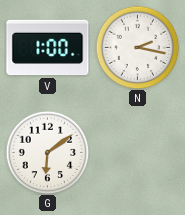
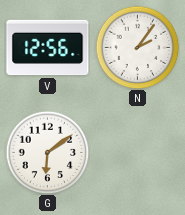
V: 1:00 -> 12:56 (48, 48)
N: 2:17 -> 2:06 (137, 47)
